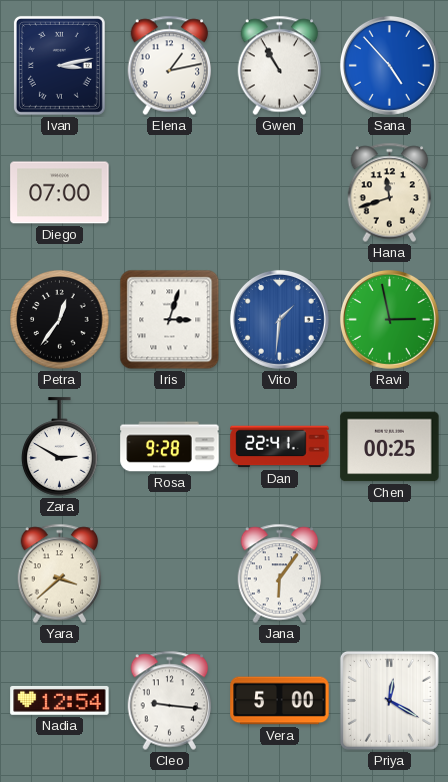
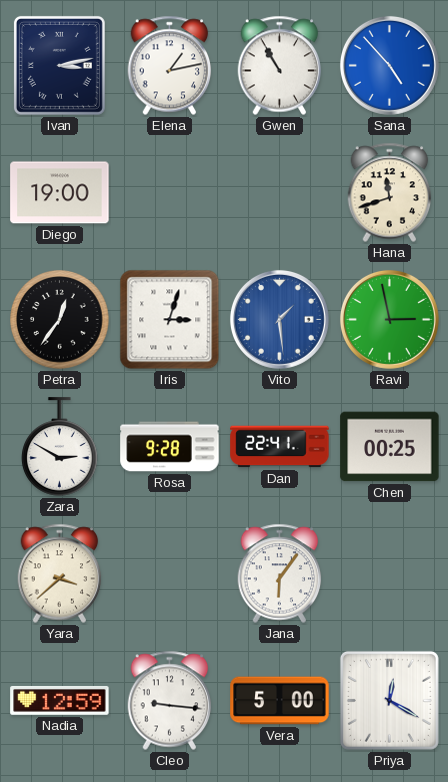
Diego: 07:00 -> 19:00 (60, 193)
Vito: 1:31 -> 1:29 (279, 319)
Nadia: 12:54 -> 12:59 (60, 701)
